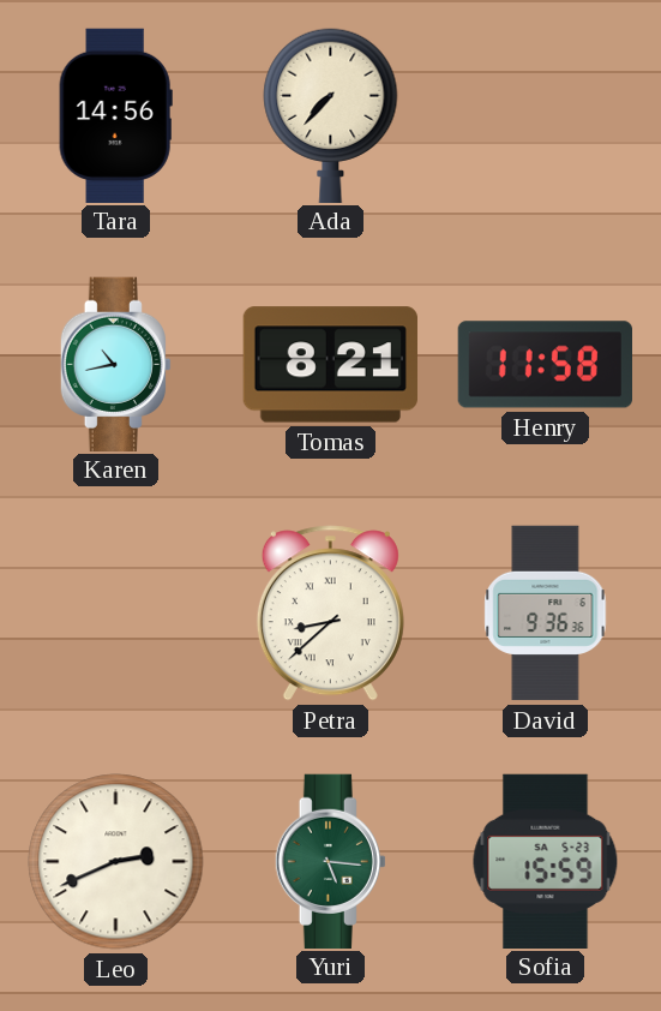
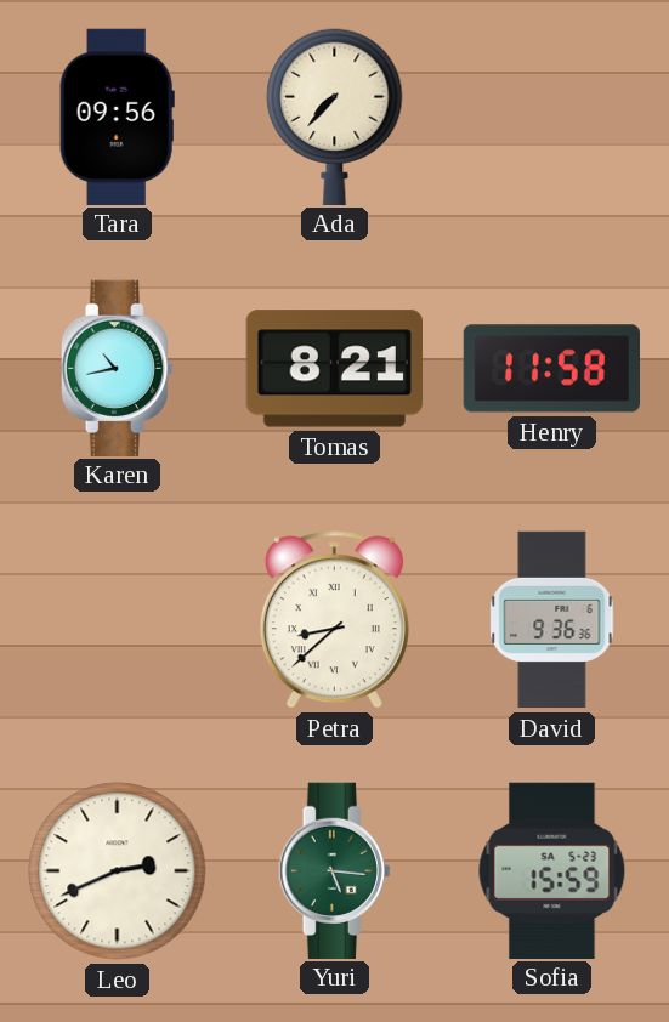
Tara: 14:56 -> 09:56 (117, 117)
